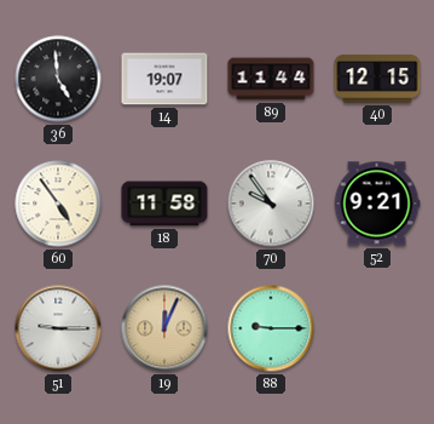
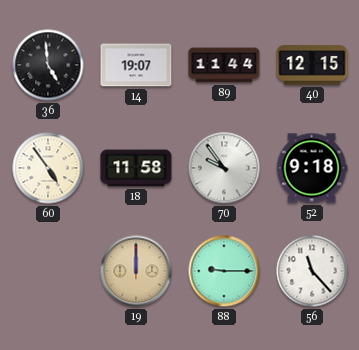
52: 9:21 -> 9:18 (312, 168)
51: 9:15 -> none (58, 328)
19: 12:04 -> 12:00 (136, 271)
56: none -> 11:23 (312, 271)
